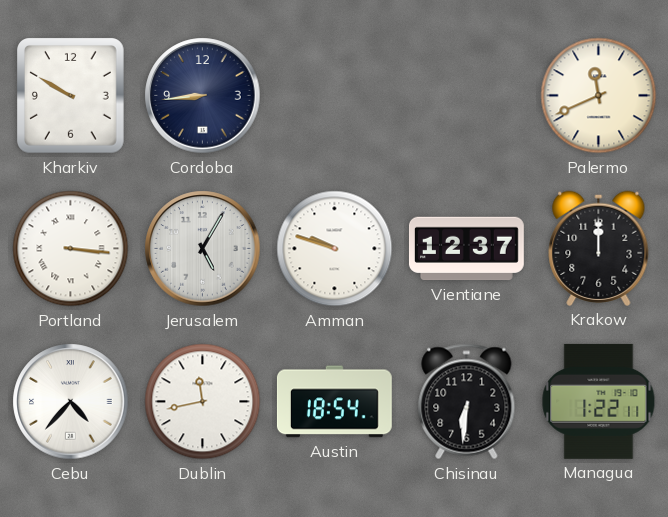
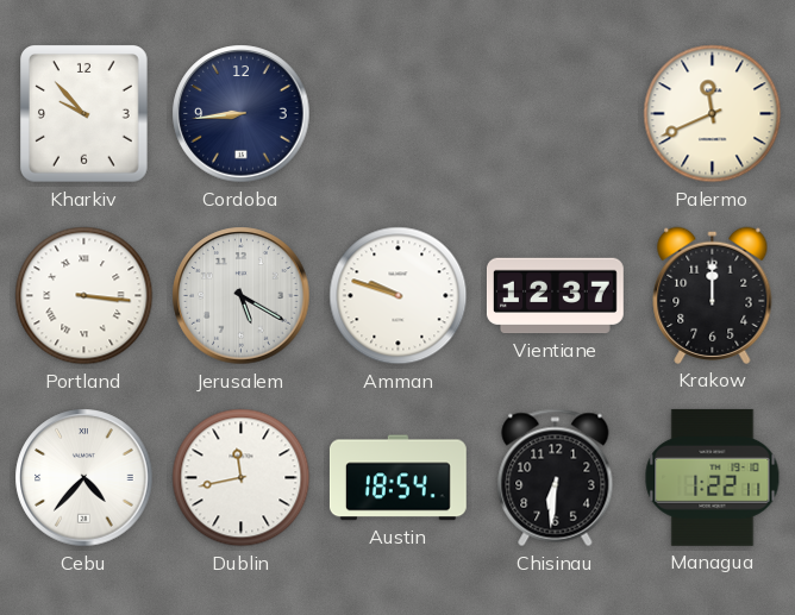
Kharkiv: 9:50 -> 9:53 (84, 114)
Jerusalem: 5:05 -> 5:20 (242, 296)
